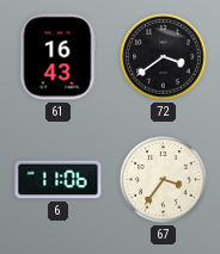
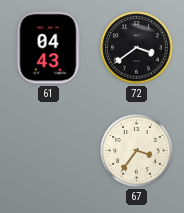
61: 16:43 -> 04:43 (48, 48)
6: 11:06 -> none (59, 180)
